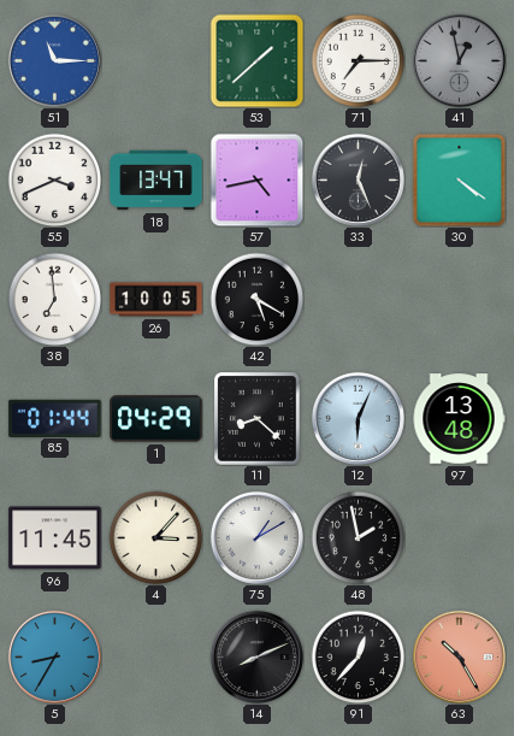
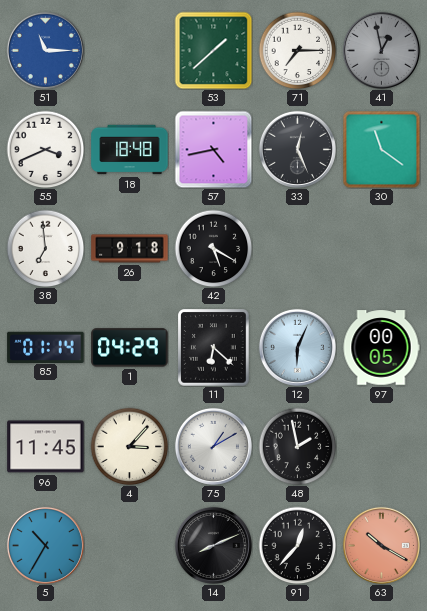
18: 13:47 -> 18:48 (130, 150)
30: 4:21 -> 11:21 (381, 149)
26: 10:05 -> 9:18 (130, 249)
85: 01:44 -> 01:14 (46, 347)
11: 8:22 -> 6:22 (214, 348)
97: 13:48 -> 00:05 (381, 348)
5: 8:35 -> 10:35 (45, 545)
63: 10:25 -> 10:20 (381, 545)
